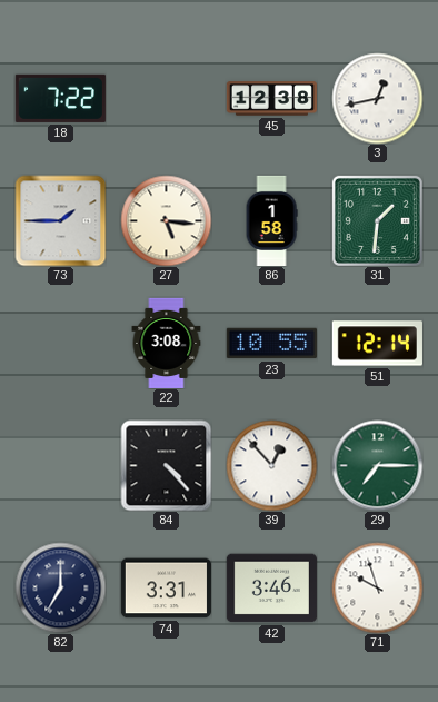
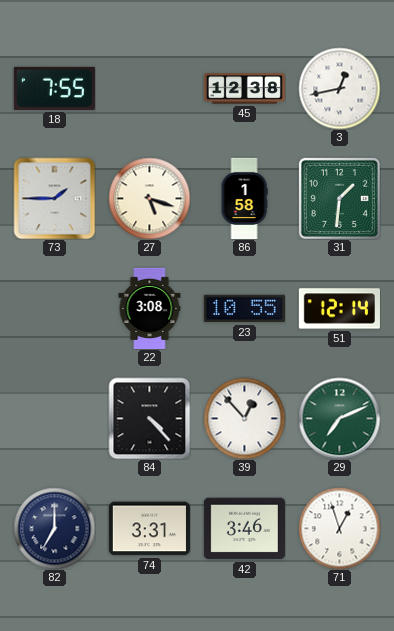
18: 7:22 -> 7:55 (54, 88)
27: 5:16 -> 5:18 (149, 198)
29: 7:15 -> 7:11 (339, 418)
71: 9:57 -> 12:57 (339, 528)
